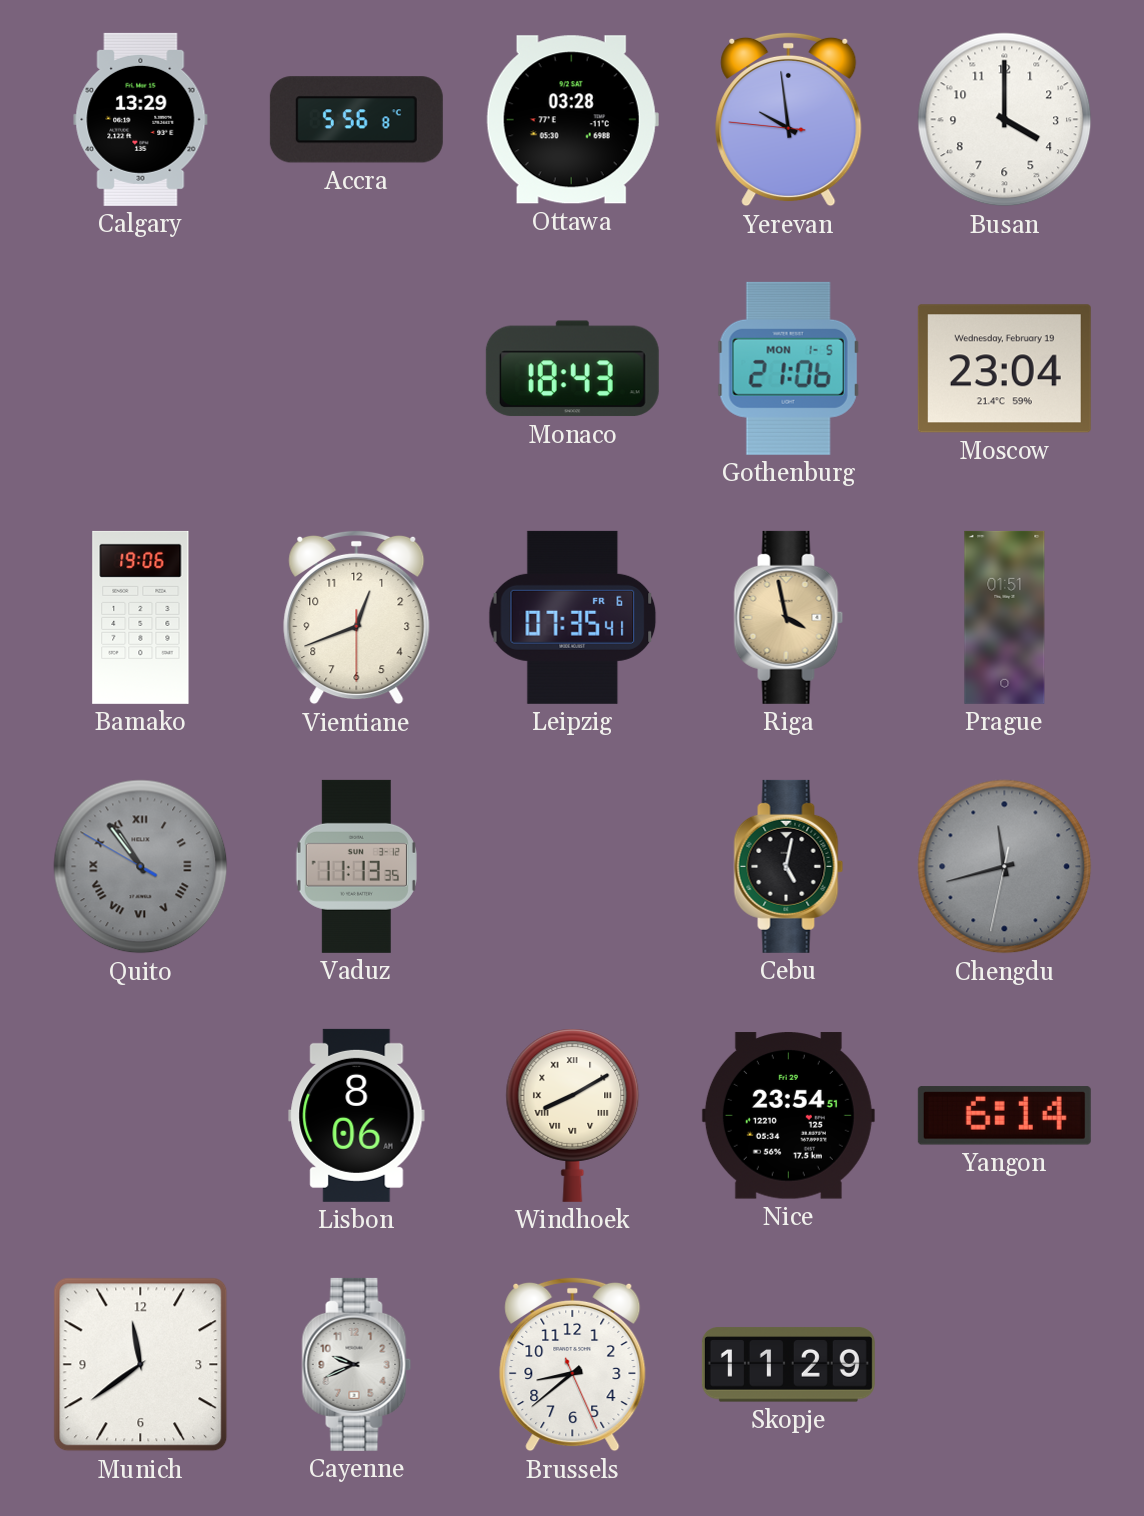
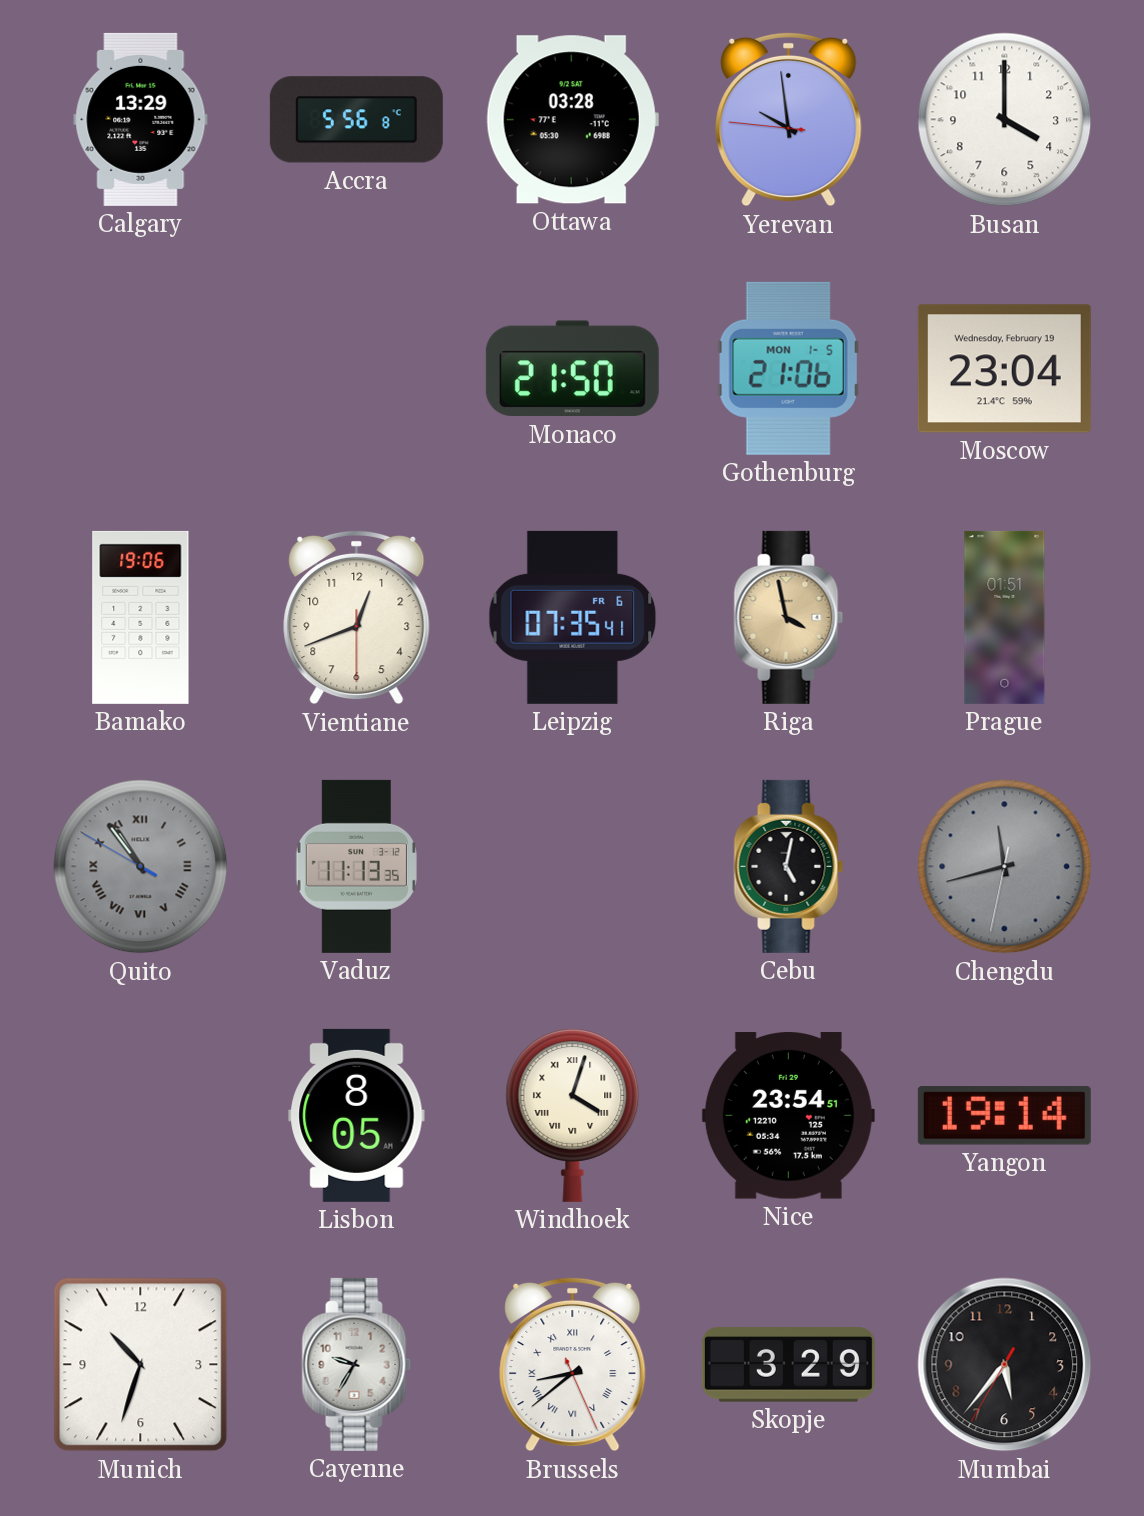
Monaco: 18:43 -> 21:50 (572, 369)
Lisbon: 8:06 -> 8:05 (357, 1115)
Windhoek: 8:10 -> 4:03 (573, 1115)
Yangon: 6:14 -> 19:14 (1004, 1116)
Munich: 11:39 -> 10:33 (141, 1365)
Cayenne: 9:41 -> 9:35 (357, 1364)
Brussels numerals: Arabic -> Roman (573, 1364)
Skopje: 11:29 -> 3:29 (788, 1365)
Mumbai: none -> 5:36 (1005, 1365)
